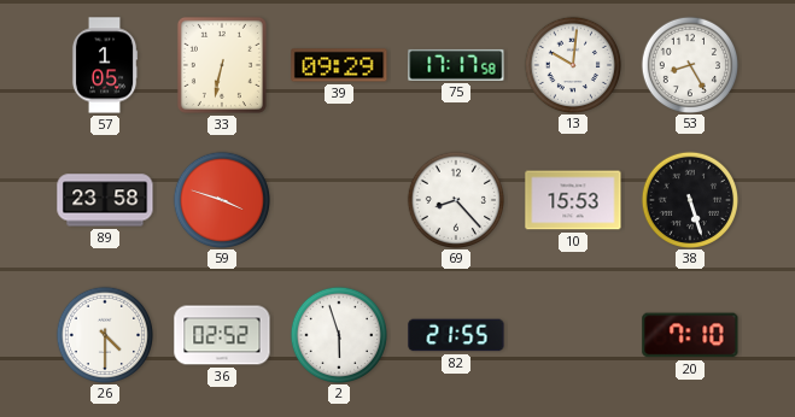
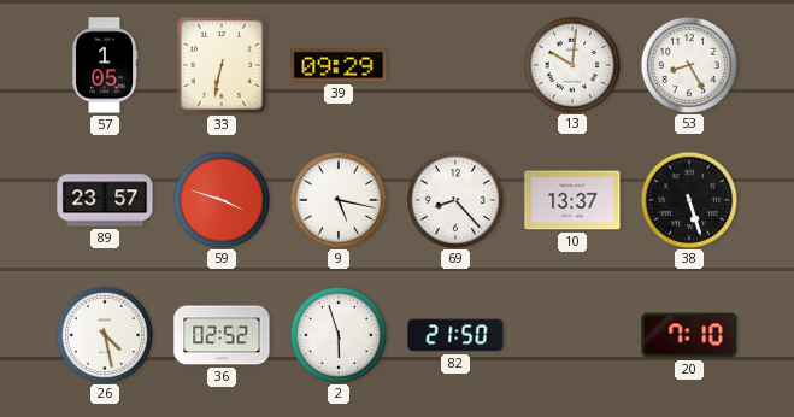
75: 17:17 -> none (456, 65)
89: 23:58 -> 23:57 (105, 200)
9: none -> 5:17 (337, 199)
10: 15:53 -> 13:37 (572, 200)
26: 4:30 -> 4:28 (104, 334)
82: 21:55 -> 21:50 (455, 335)
